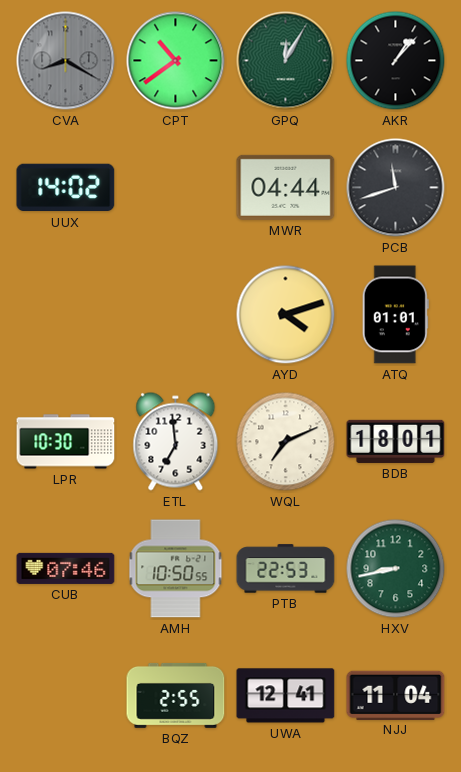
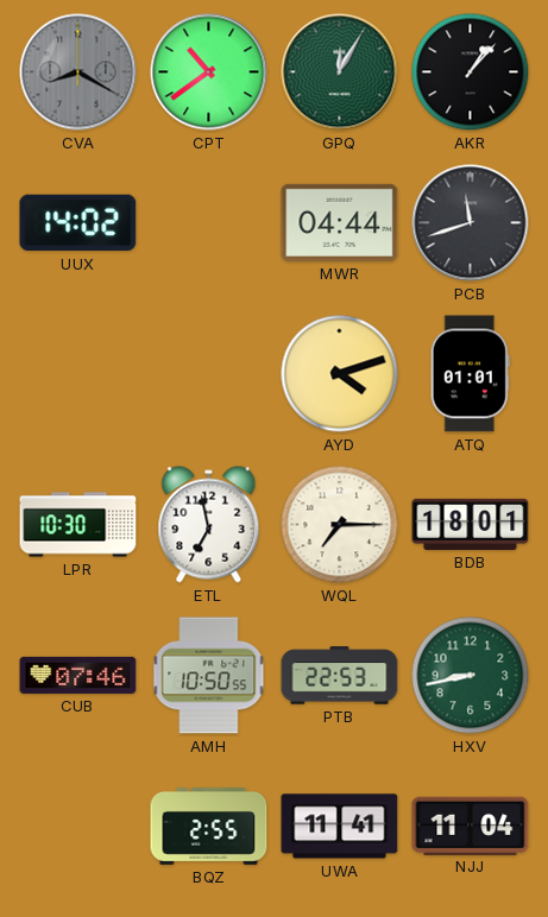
ETL: 6:59 -> 6:58 (209, 525)
WQL: 7:11 -> 7:15 (340, 525)
UWA: 12:41 -> 11:41 (340, 827)
